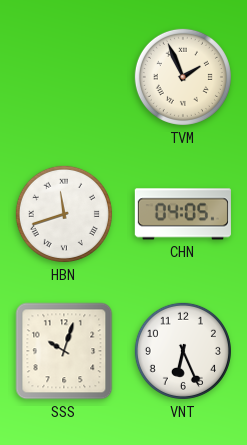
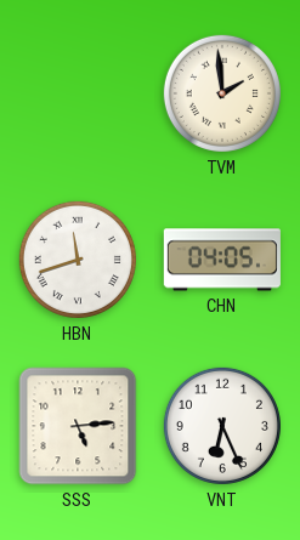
TVM: 1:56 -> 1:59 (222, 93)
SSS: 10:03 -> 5:14 (78, 426)
